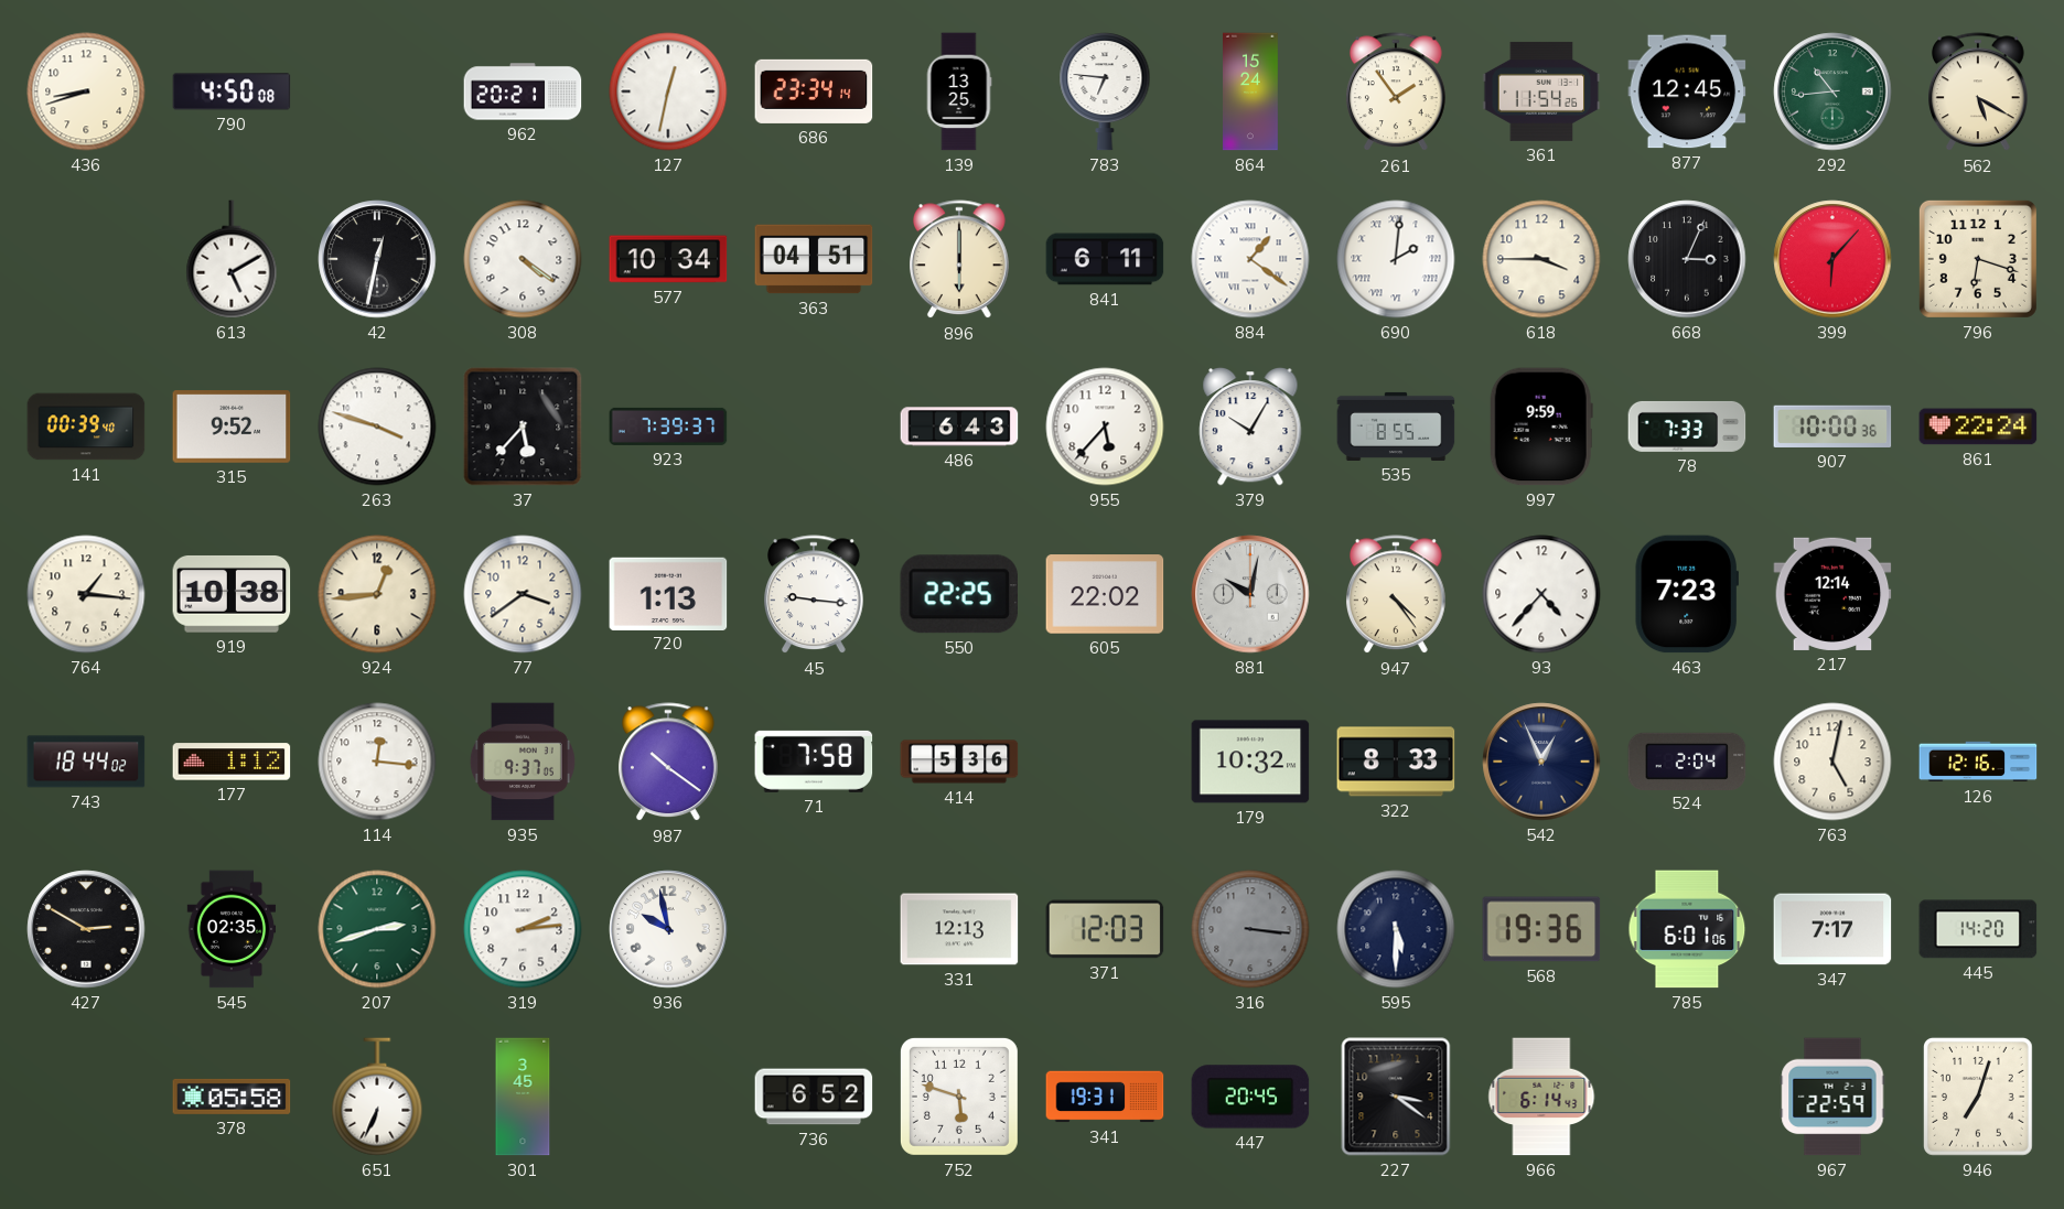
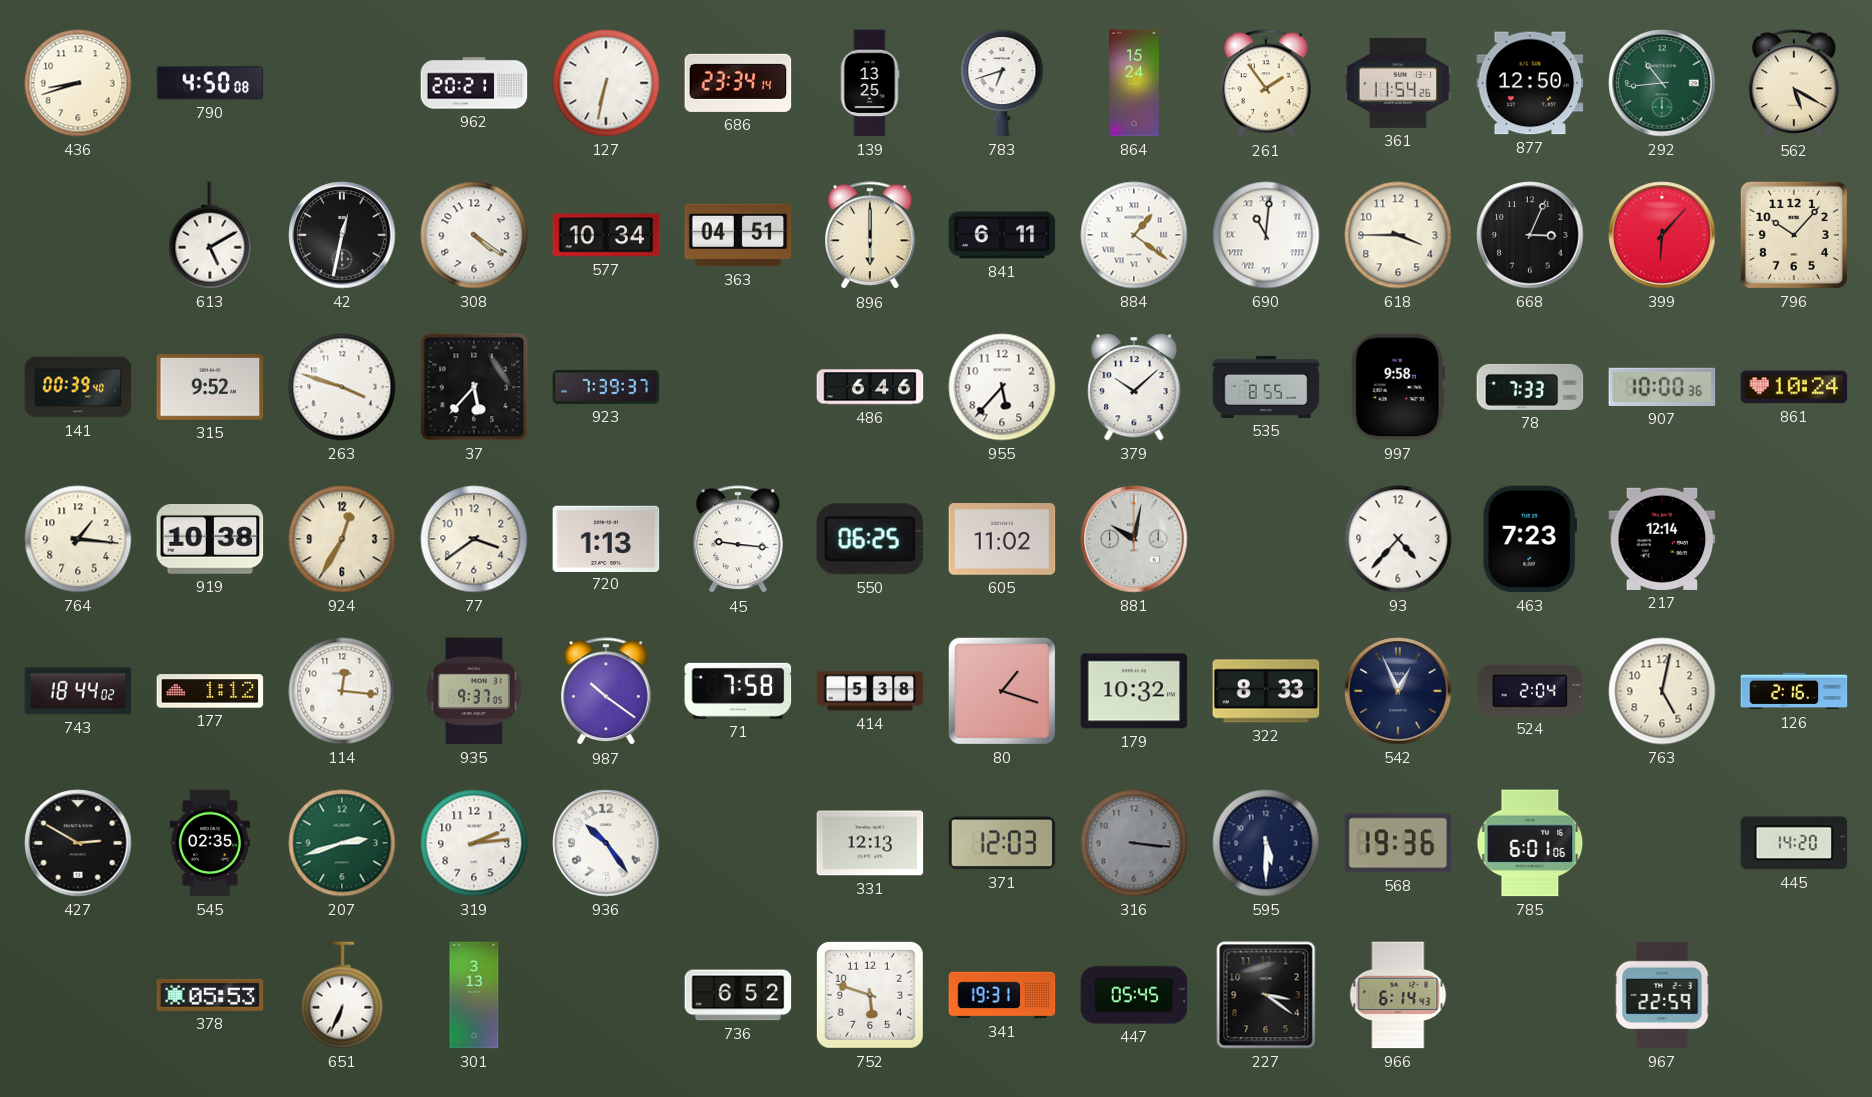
127: 12:32 -> 6:32 (606, 83)
783: 6:46 -> 6:42 (1002, 83)
877: 12:45 -> 12:50 (1530, 83)
690: 2:01 -> 11:01 (1266, 235)
796: 6:18 -> 10:07 (1794, 235)
486: 6:43 -> 6:46 (870, 387)
379: 10:05 -> 10:08 (1134, 387)
997: 9:59 -> 9:58 (1398, 387)
861: 22:24 -> 10:24 (1794, 387)
924: 12:44 -> 12:35 (342, 539)
550: 22:25 -> 06:25 (869, 539)
605: 22:02 -> 11:02 (1002, 539)
947: 4:24 -> none (1397, 595)
414: 5:36 -> 5:38 (870, 691)
80: none -> 1:18 (1002, 691)
126: 12:16 -> 2:16 (1794, 691)
936: 9:58 -> 10:24 (606, 843)
347: 7:17 -> none (1832, 929)
378: 05:58 -> 05:53 (210, 995)
301: 3:45 -> 3:13 (474, 995)
447: 20:45 -> 05:45 (1134, 995)
946: 7:03 -> none (1979, 1098)
